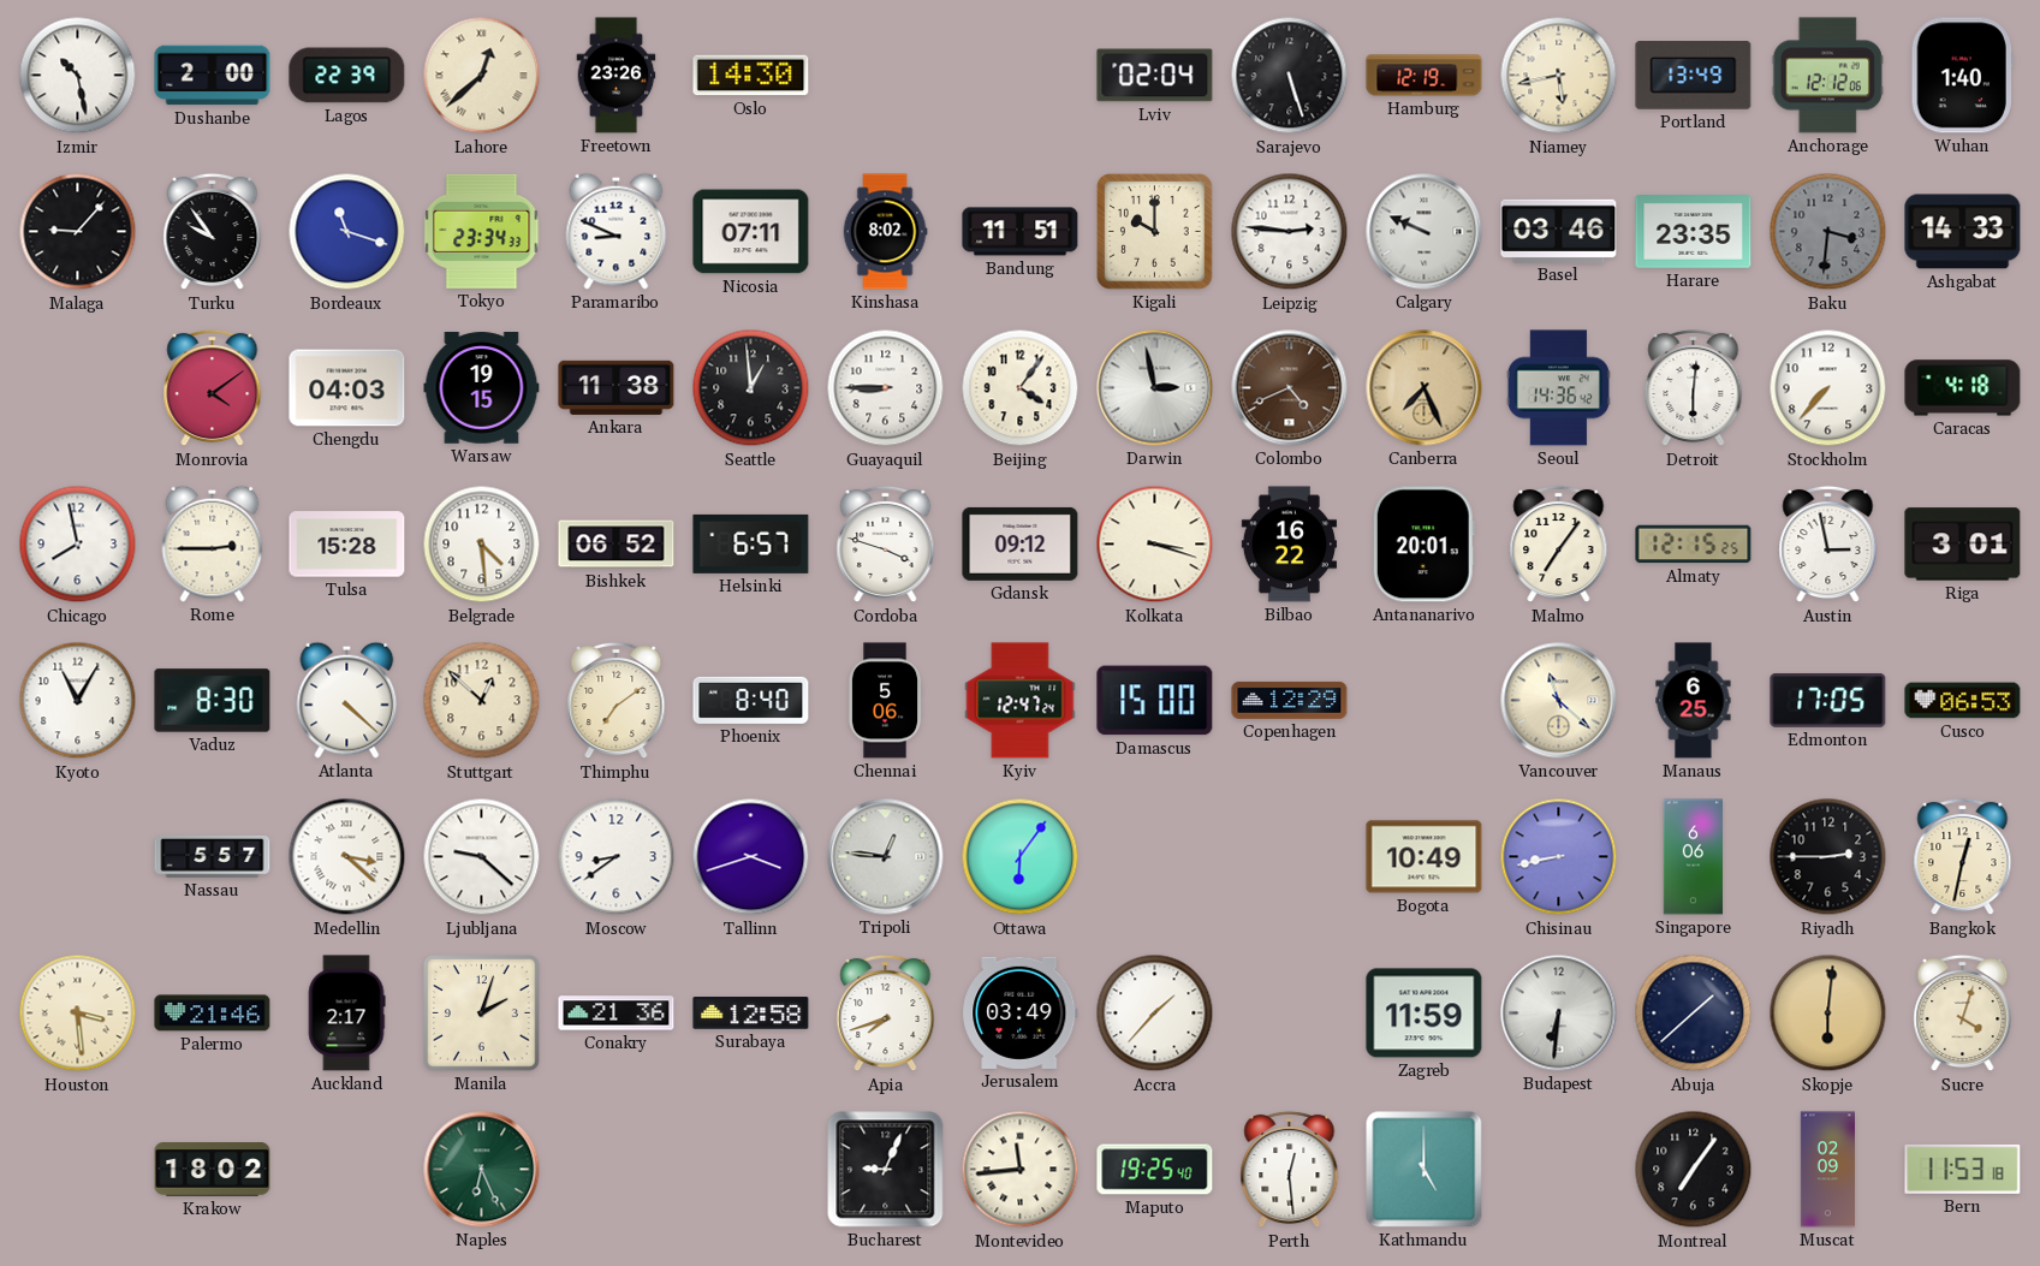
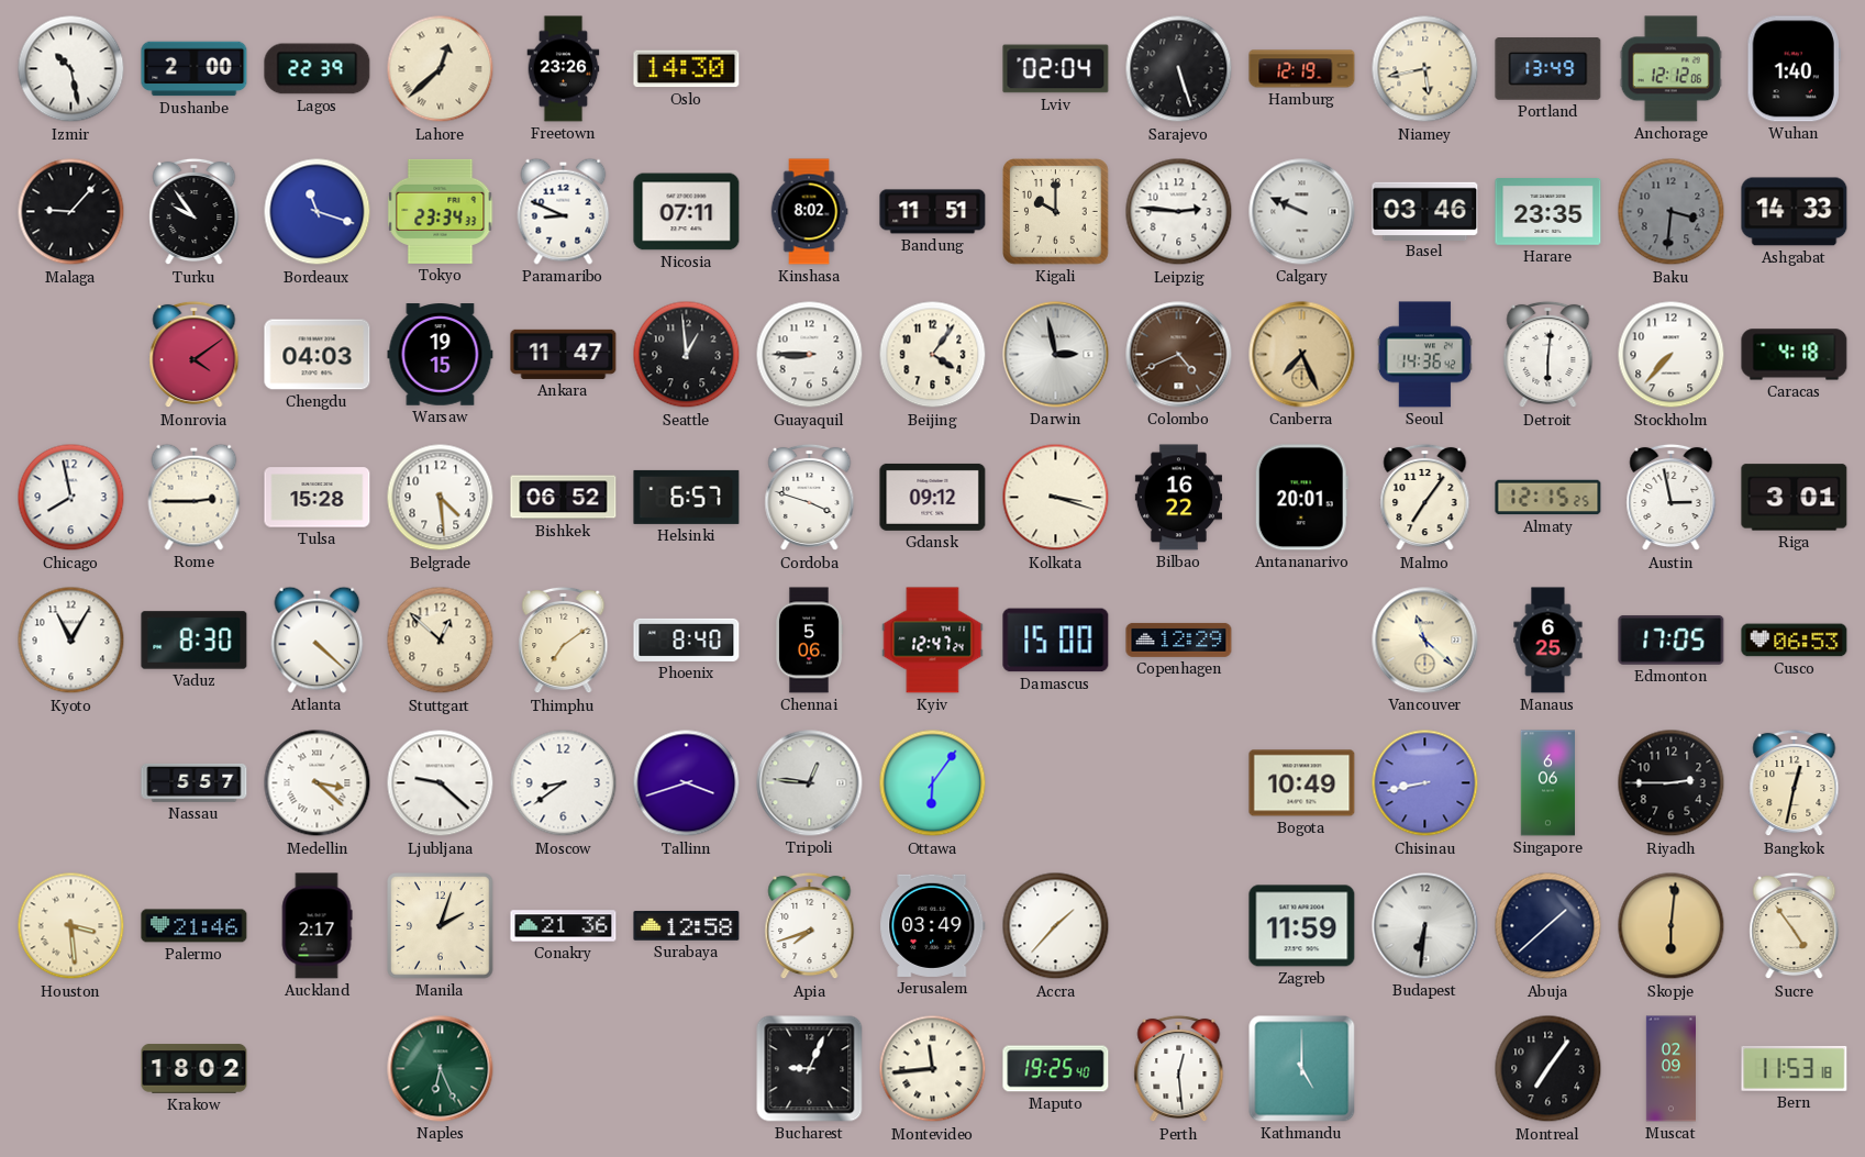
Ankara: 11:38 -> 11:47 (564, 354)
Sucre: 4:03 -> 4:54 (1795, 926)
